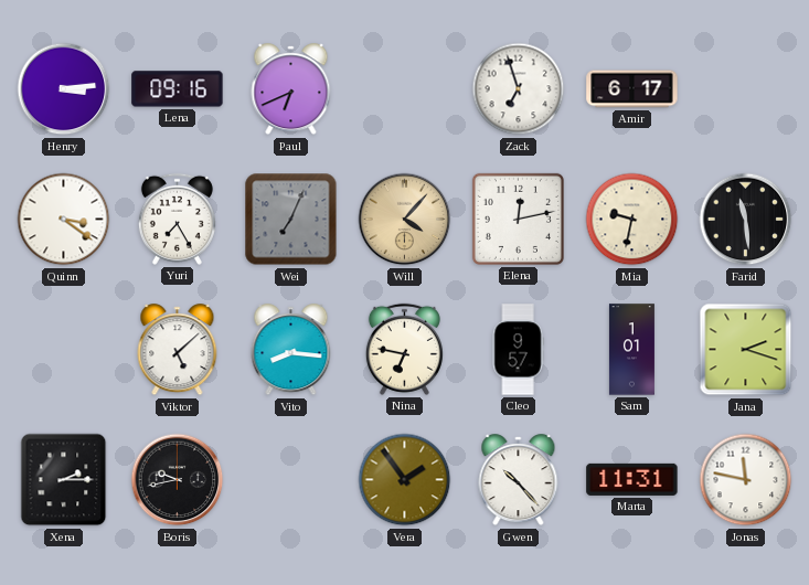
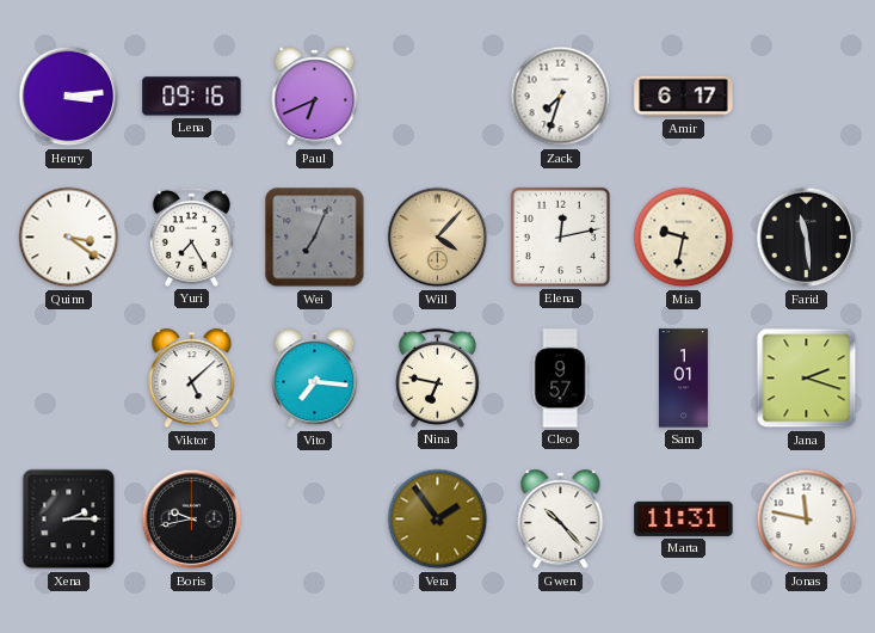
Zack: 6:57 -> 7:33 (561, 97)
Vito: 8:16 -> 7:16 (315, 379)
